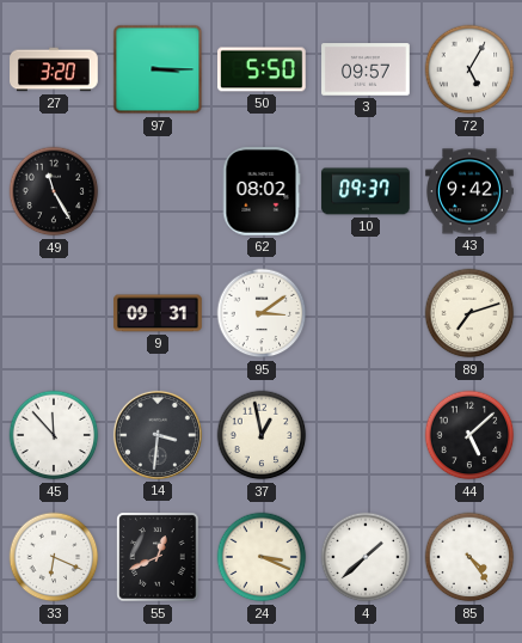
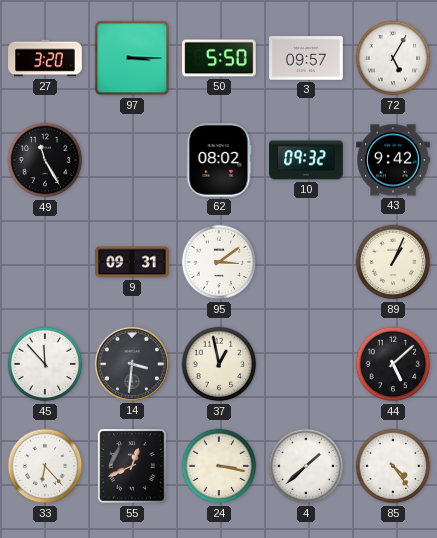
10: 09:37 -> 09:32 (306, 160)
89: 7:12 -> 1:04 (393, 262)
33: 6:19 -> 6:23 (45, 466)
24: 3:19 -> 3:17 (219, 466)
